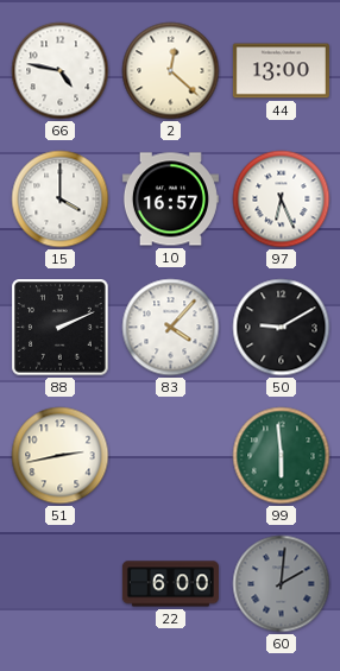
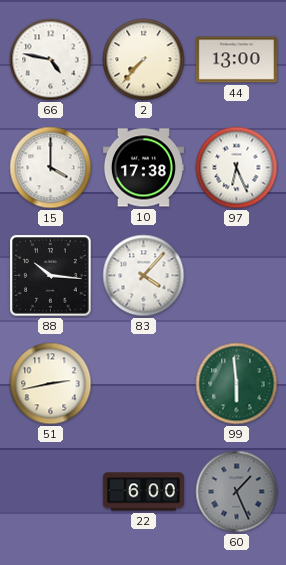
2: 12:22 -> 7:37 (144, 60)
10: 16:57 -> 17:38 (143, 168)
88: 2:11 -> 10:16 (51, 276)
50: 9:10 -> none (282, 328)
60: 2:01 -> 1:26 (237, 492)
